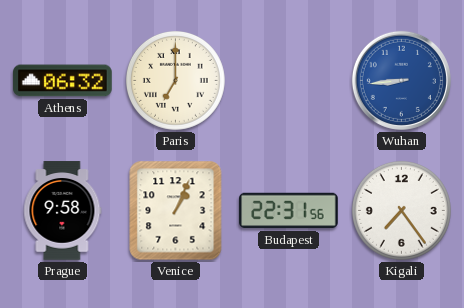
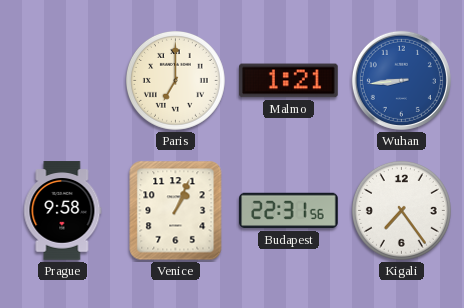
Athens: 06:32 -> none (63, 81)
Malmo: none -> 1:21 (289, 81)
